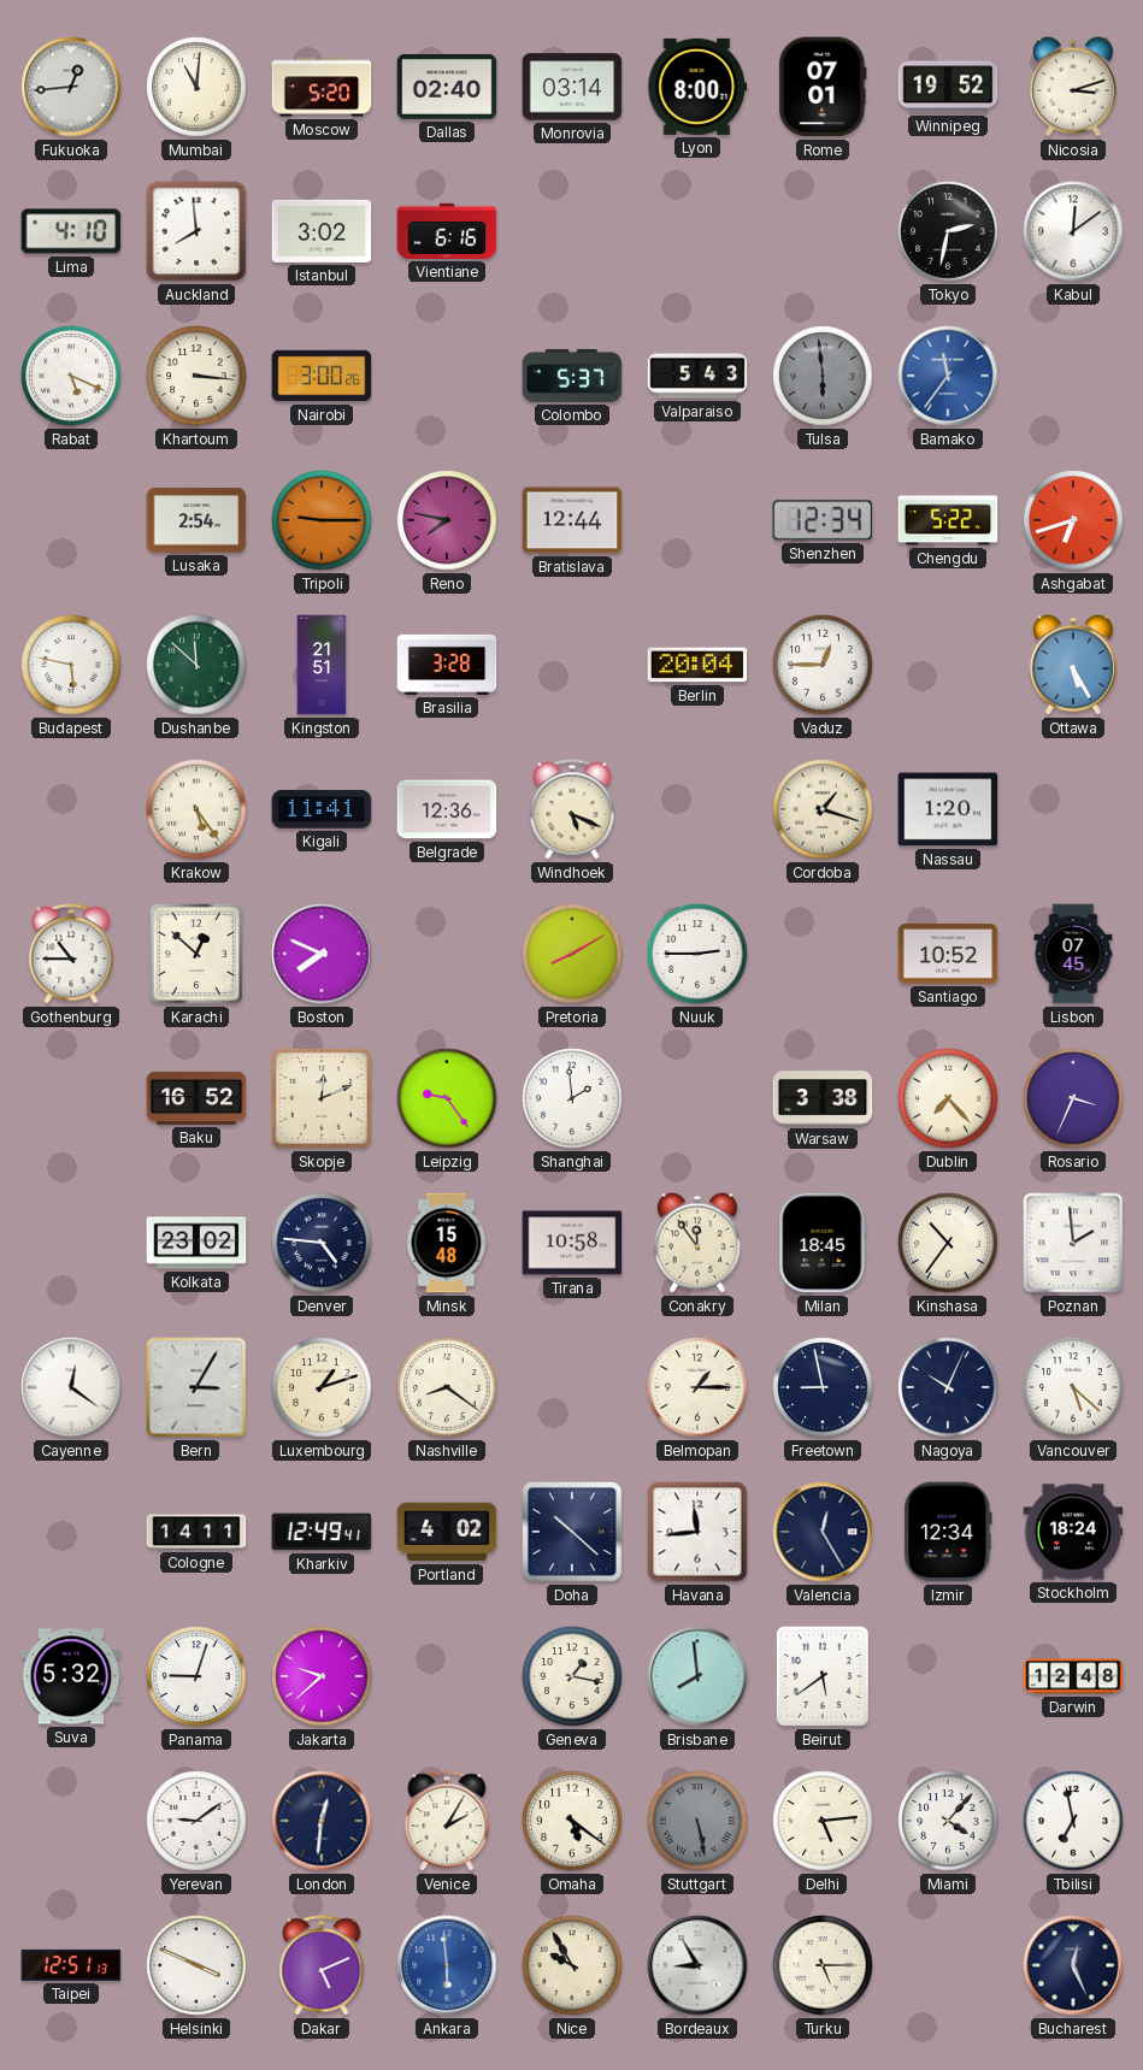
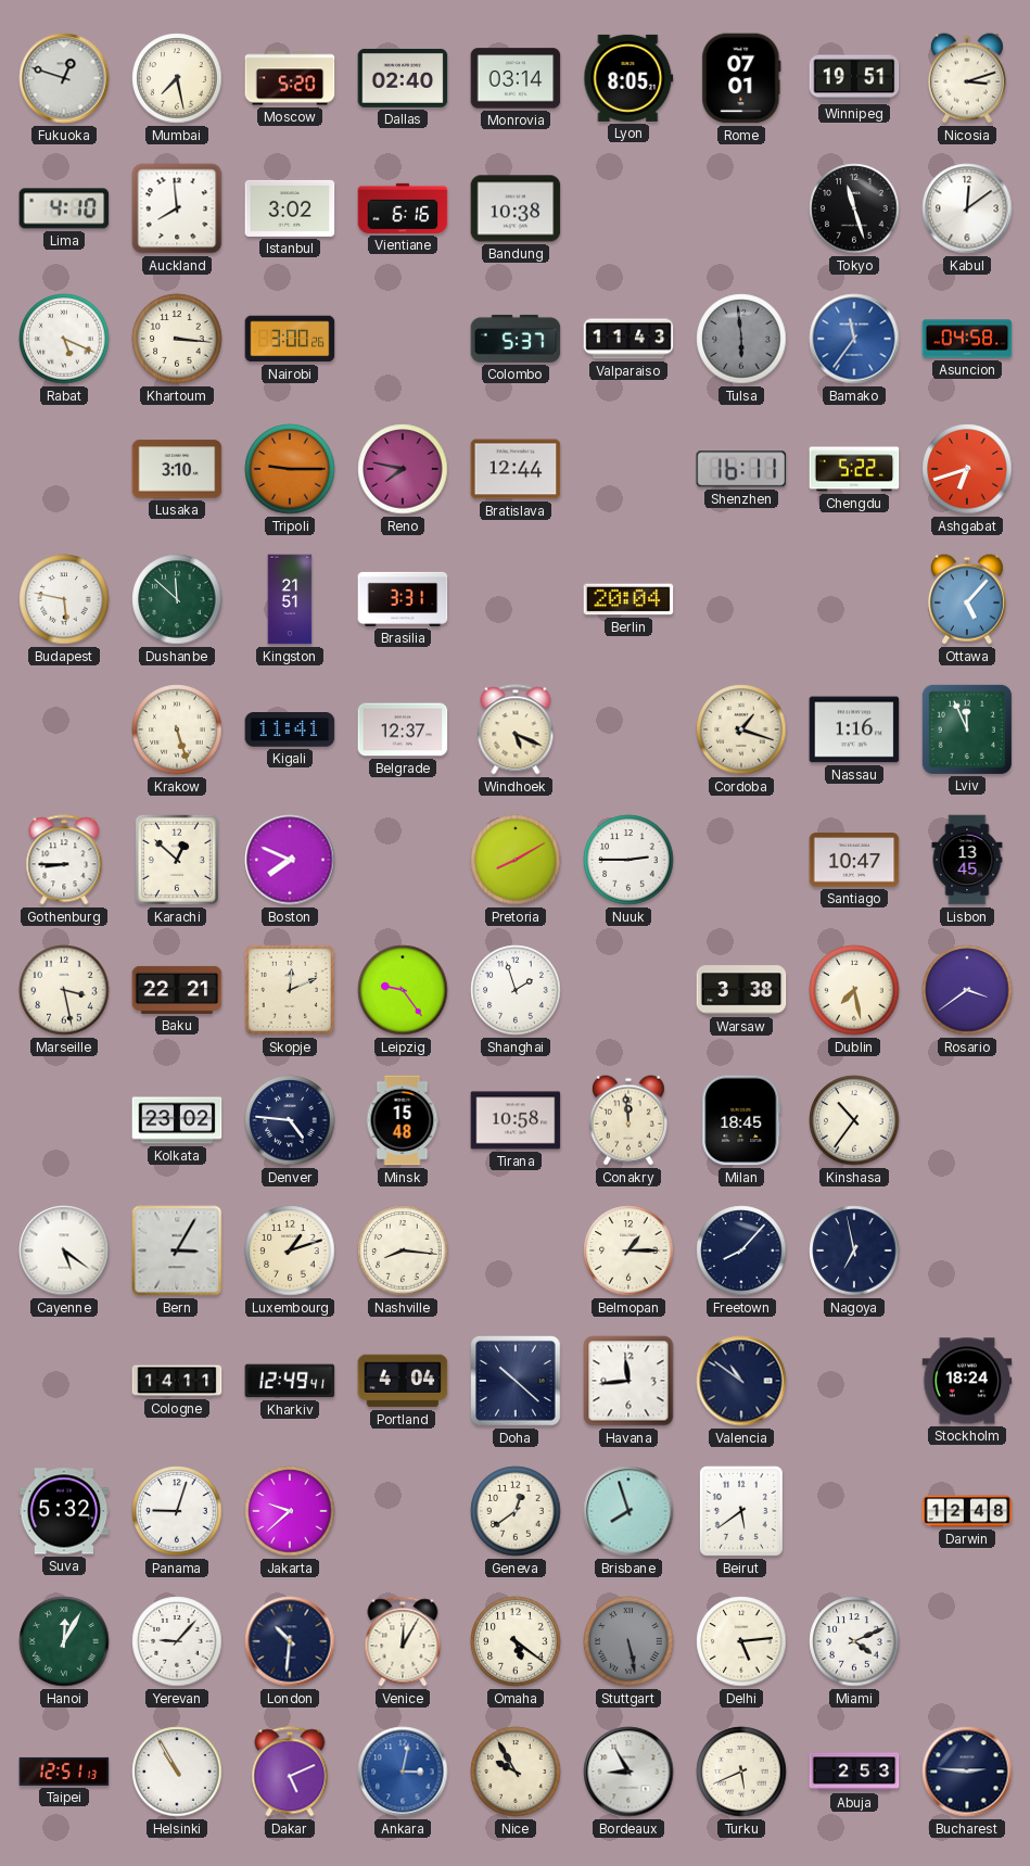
Fukuoka: 12:44 -> 12:48 (64, 78)
Mumbai: 11:01 -> 7:28 (177, 78)
Lyon: 8:00 -> 8:05 (628, 78)
Winnipeg: 19:52 -> 19:51 (854, 78)
Bandung: none -> 10:38 (516, 208)
Tokyo: 2:32 -> 11:27 (854, 208)
Valparaiso: 5:43 -> 11:43 (628, 339)
Asuncion: none -> 04:58 (967, 339)
Lusaka: 2:54 -> 3:10 (177, 469)
Shenzhen: 12:34 -> 16:11 (741, 469)
Brasilia: 3:28 -> 3:31 (403, 599)
Vaduz: 12:45 -> none (823, 665)
Ottawa: 5:25 -> 5:07 (967, 599)
Krakow: 5:24 -> 5:27 (177, 729)
Belgrade: 12:36 -> 12:37 (403, 729)
Nassau: 1:20 -> 1:16 (854, 729)
Lviv: none -> 11:56 (966, 728)
Gothenburg: 10:45 -> 8:45 (64, 860)
Santiago: 10:52 -> 10:47 (854, 860)
Lisbon: 07:45 -> 13:45 (967, 860)
Marseille: none -> 3:28 (64, 990)
Baku: 16:52 -> 22:21 (177, 990)
Shanghai: 1:59 -> 1:57 (516, 990)
Dublin: 7:23 -> 7:28 (854, 990)
Rosario: 3:34 -> 3:39 (967, 990)
Conakry: 11:54 -> 11:59 (628, 1120)
Poznan: 1:59 -> none (1073, 1243)
Cayenne: 12:21 -> 5:21 (64, 1251)
Nashville: 8:21 -> 8:16 (403, 1251)
Freetown: 8:58 -> 8:07 (741, 1251)
Nagoya: 10:04 -> 6:58 (854, 1251)
Vancouver: 5:22 -> none (1073, 1387)
Portland: 4:02 -> 4:04 (403, 1381)
Valencia: 12:25 -> 10:51 (741, 1381)
Izmir: 12:34 -> none (948, 1532)
Geneva: 1:17 -> 12:39 (516, 1511)
Brisbane: 7:59 -> 7:57 (628, 1511)
Hanoi: none -> 12:05 (64, 1641)
Yerevan: 9:09 -> 9:07 (177, 1641)
London: 12:31 -> 10:31 (290, 1641)
Venice: 2:05 -> 12:05 (403, 1641)
Miami: 4:07 -> 4:11 (854, 1641)
Tbilisi: 6:58 -> none (1073, 1821)
Helsinki: 3:49 -> 10:55 (177, 1772)
Ankara: 5:59 -> 3:02 (403, 1772)
Turku: 5:15 -> 5:41 (741, 1772)
Abuja: none -> 2:53 (854, 1772)
Bucharest: 12:26 -> 2:46 (967, 1772)
